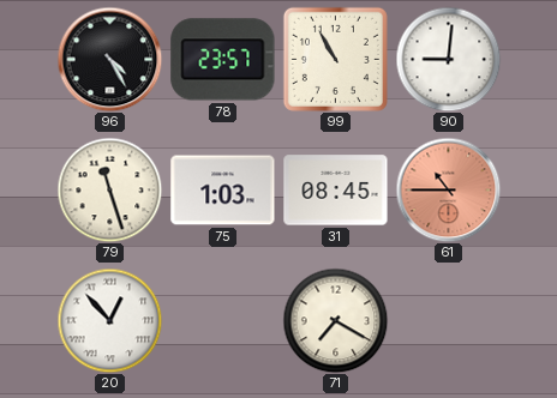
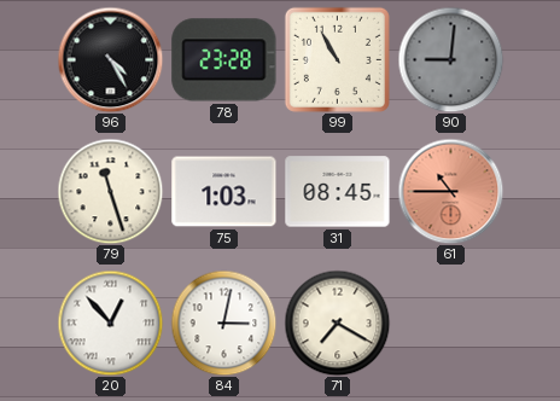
78: 23:57 -> 23:28 (224, 60)
90 dial: white -> grey (450, 59)
84: none -> 3:02 (223, 322)
